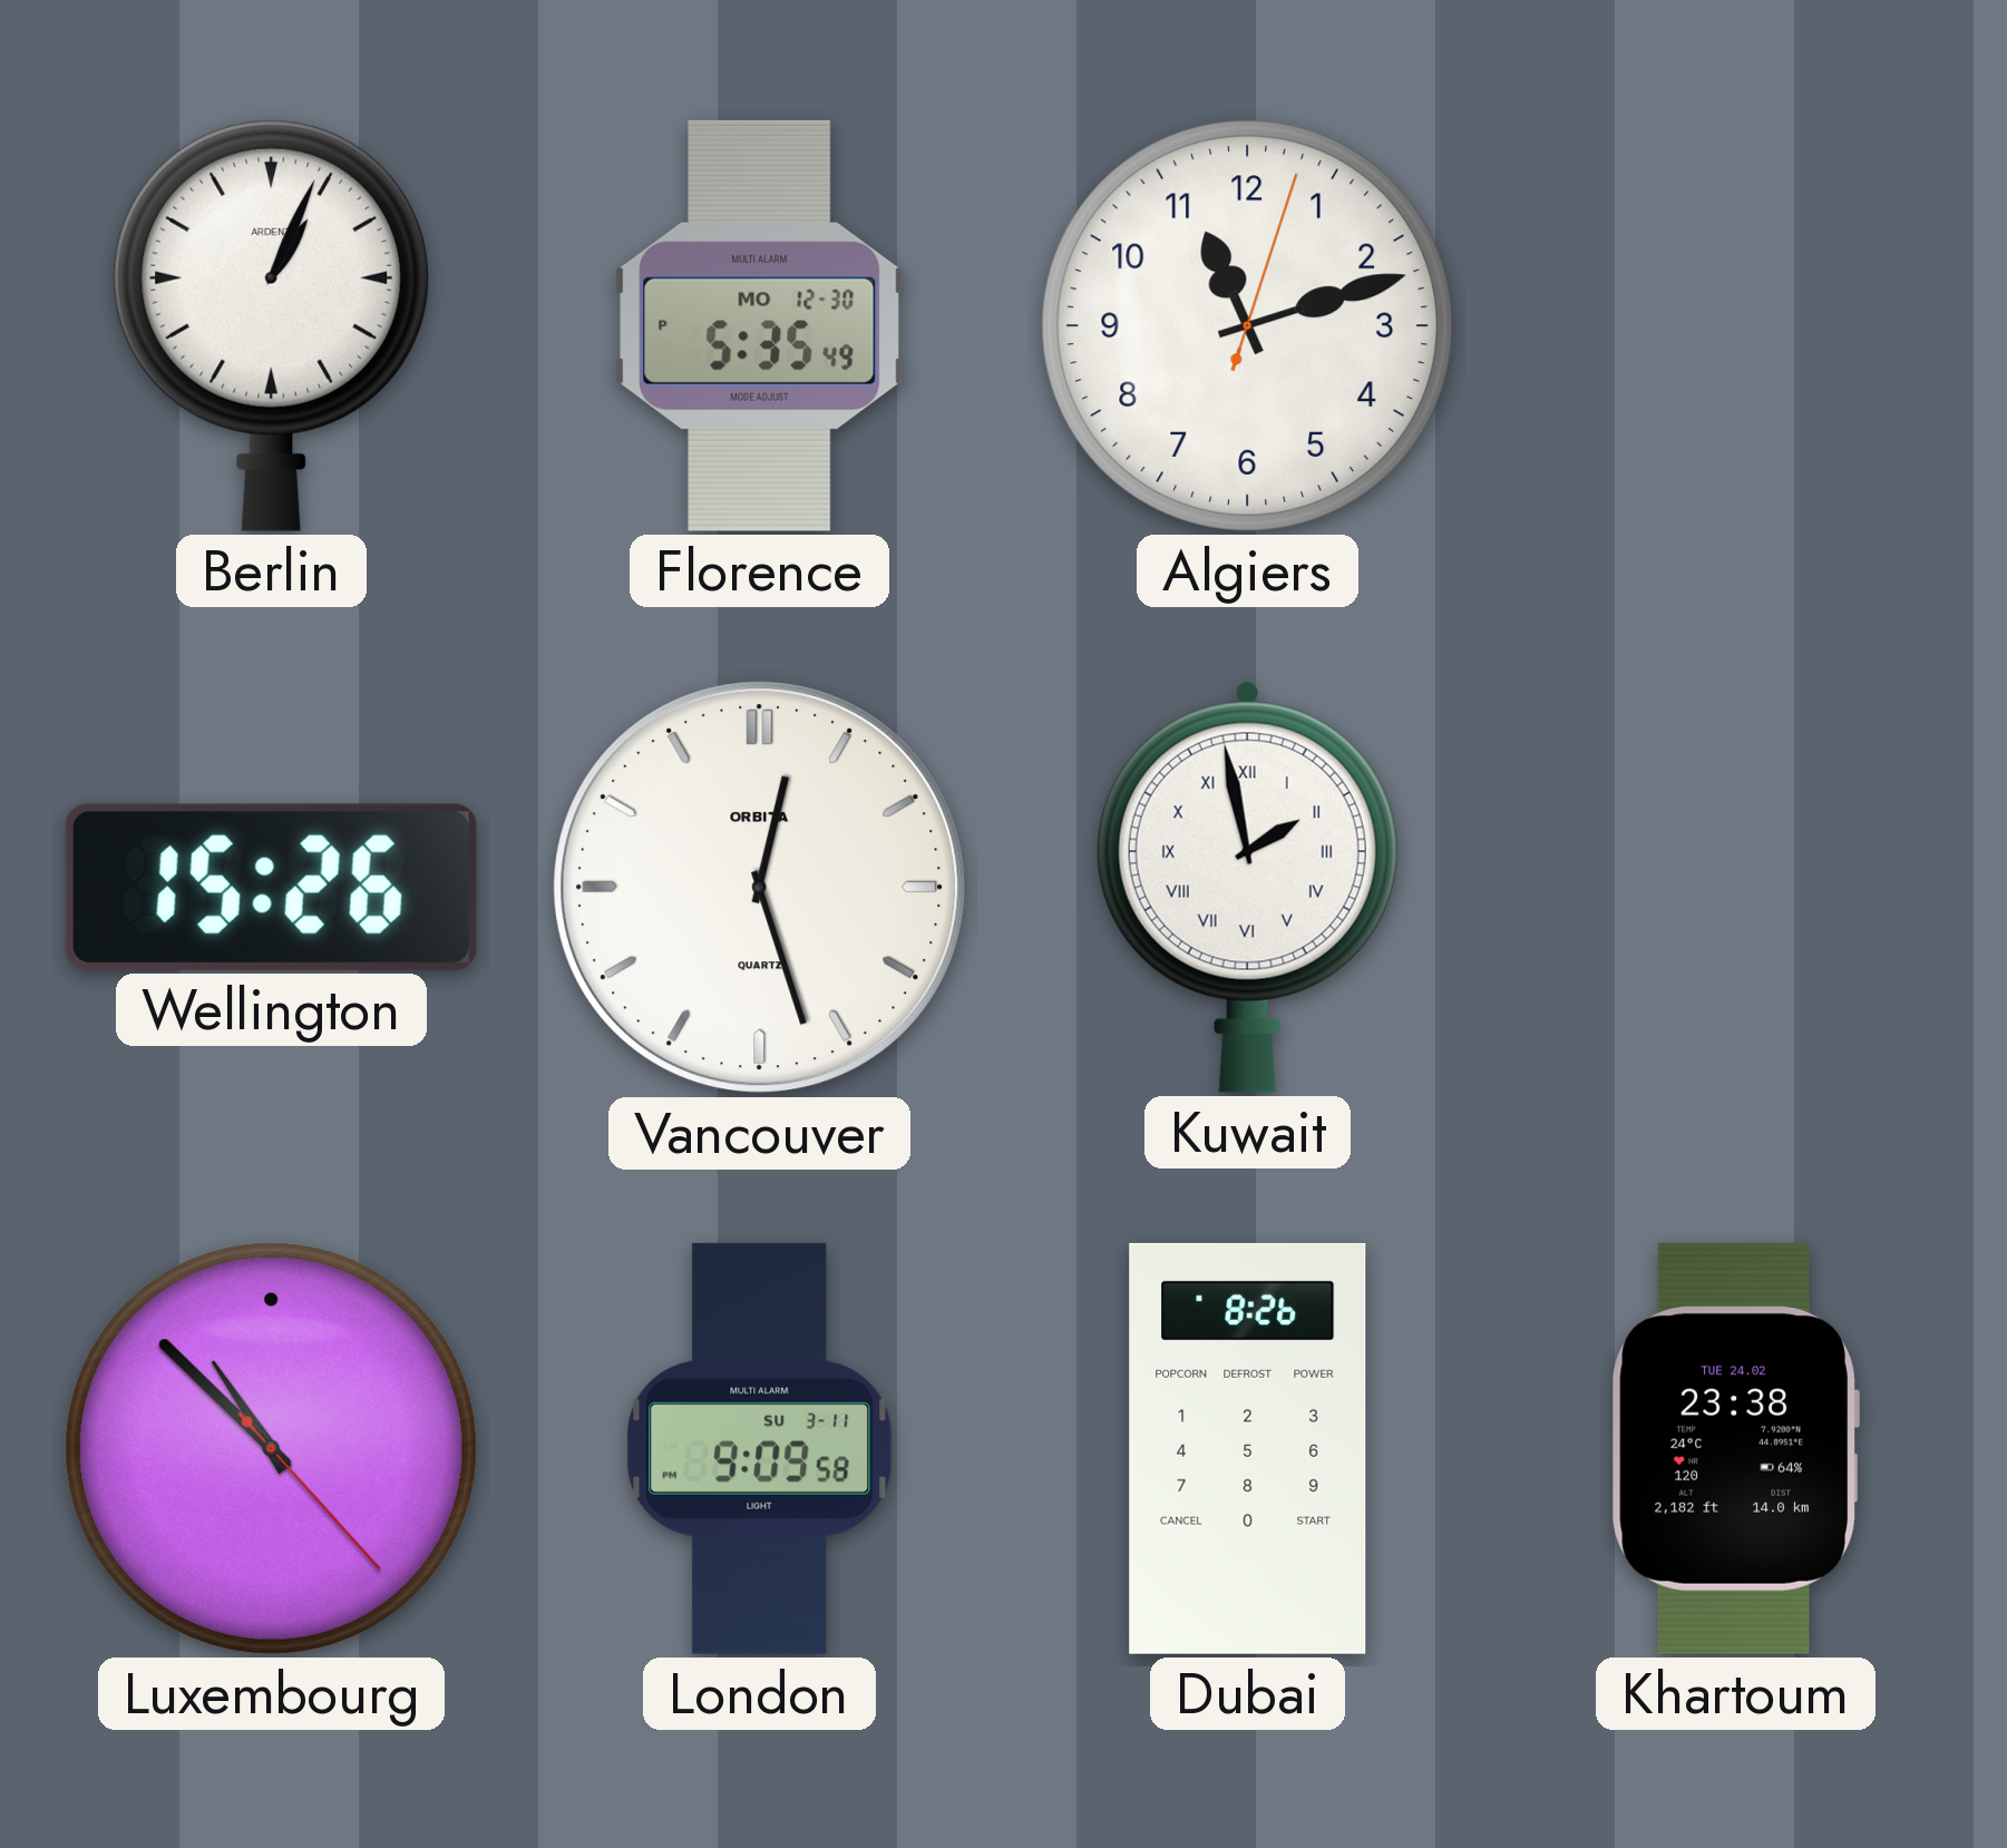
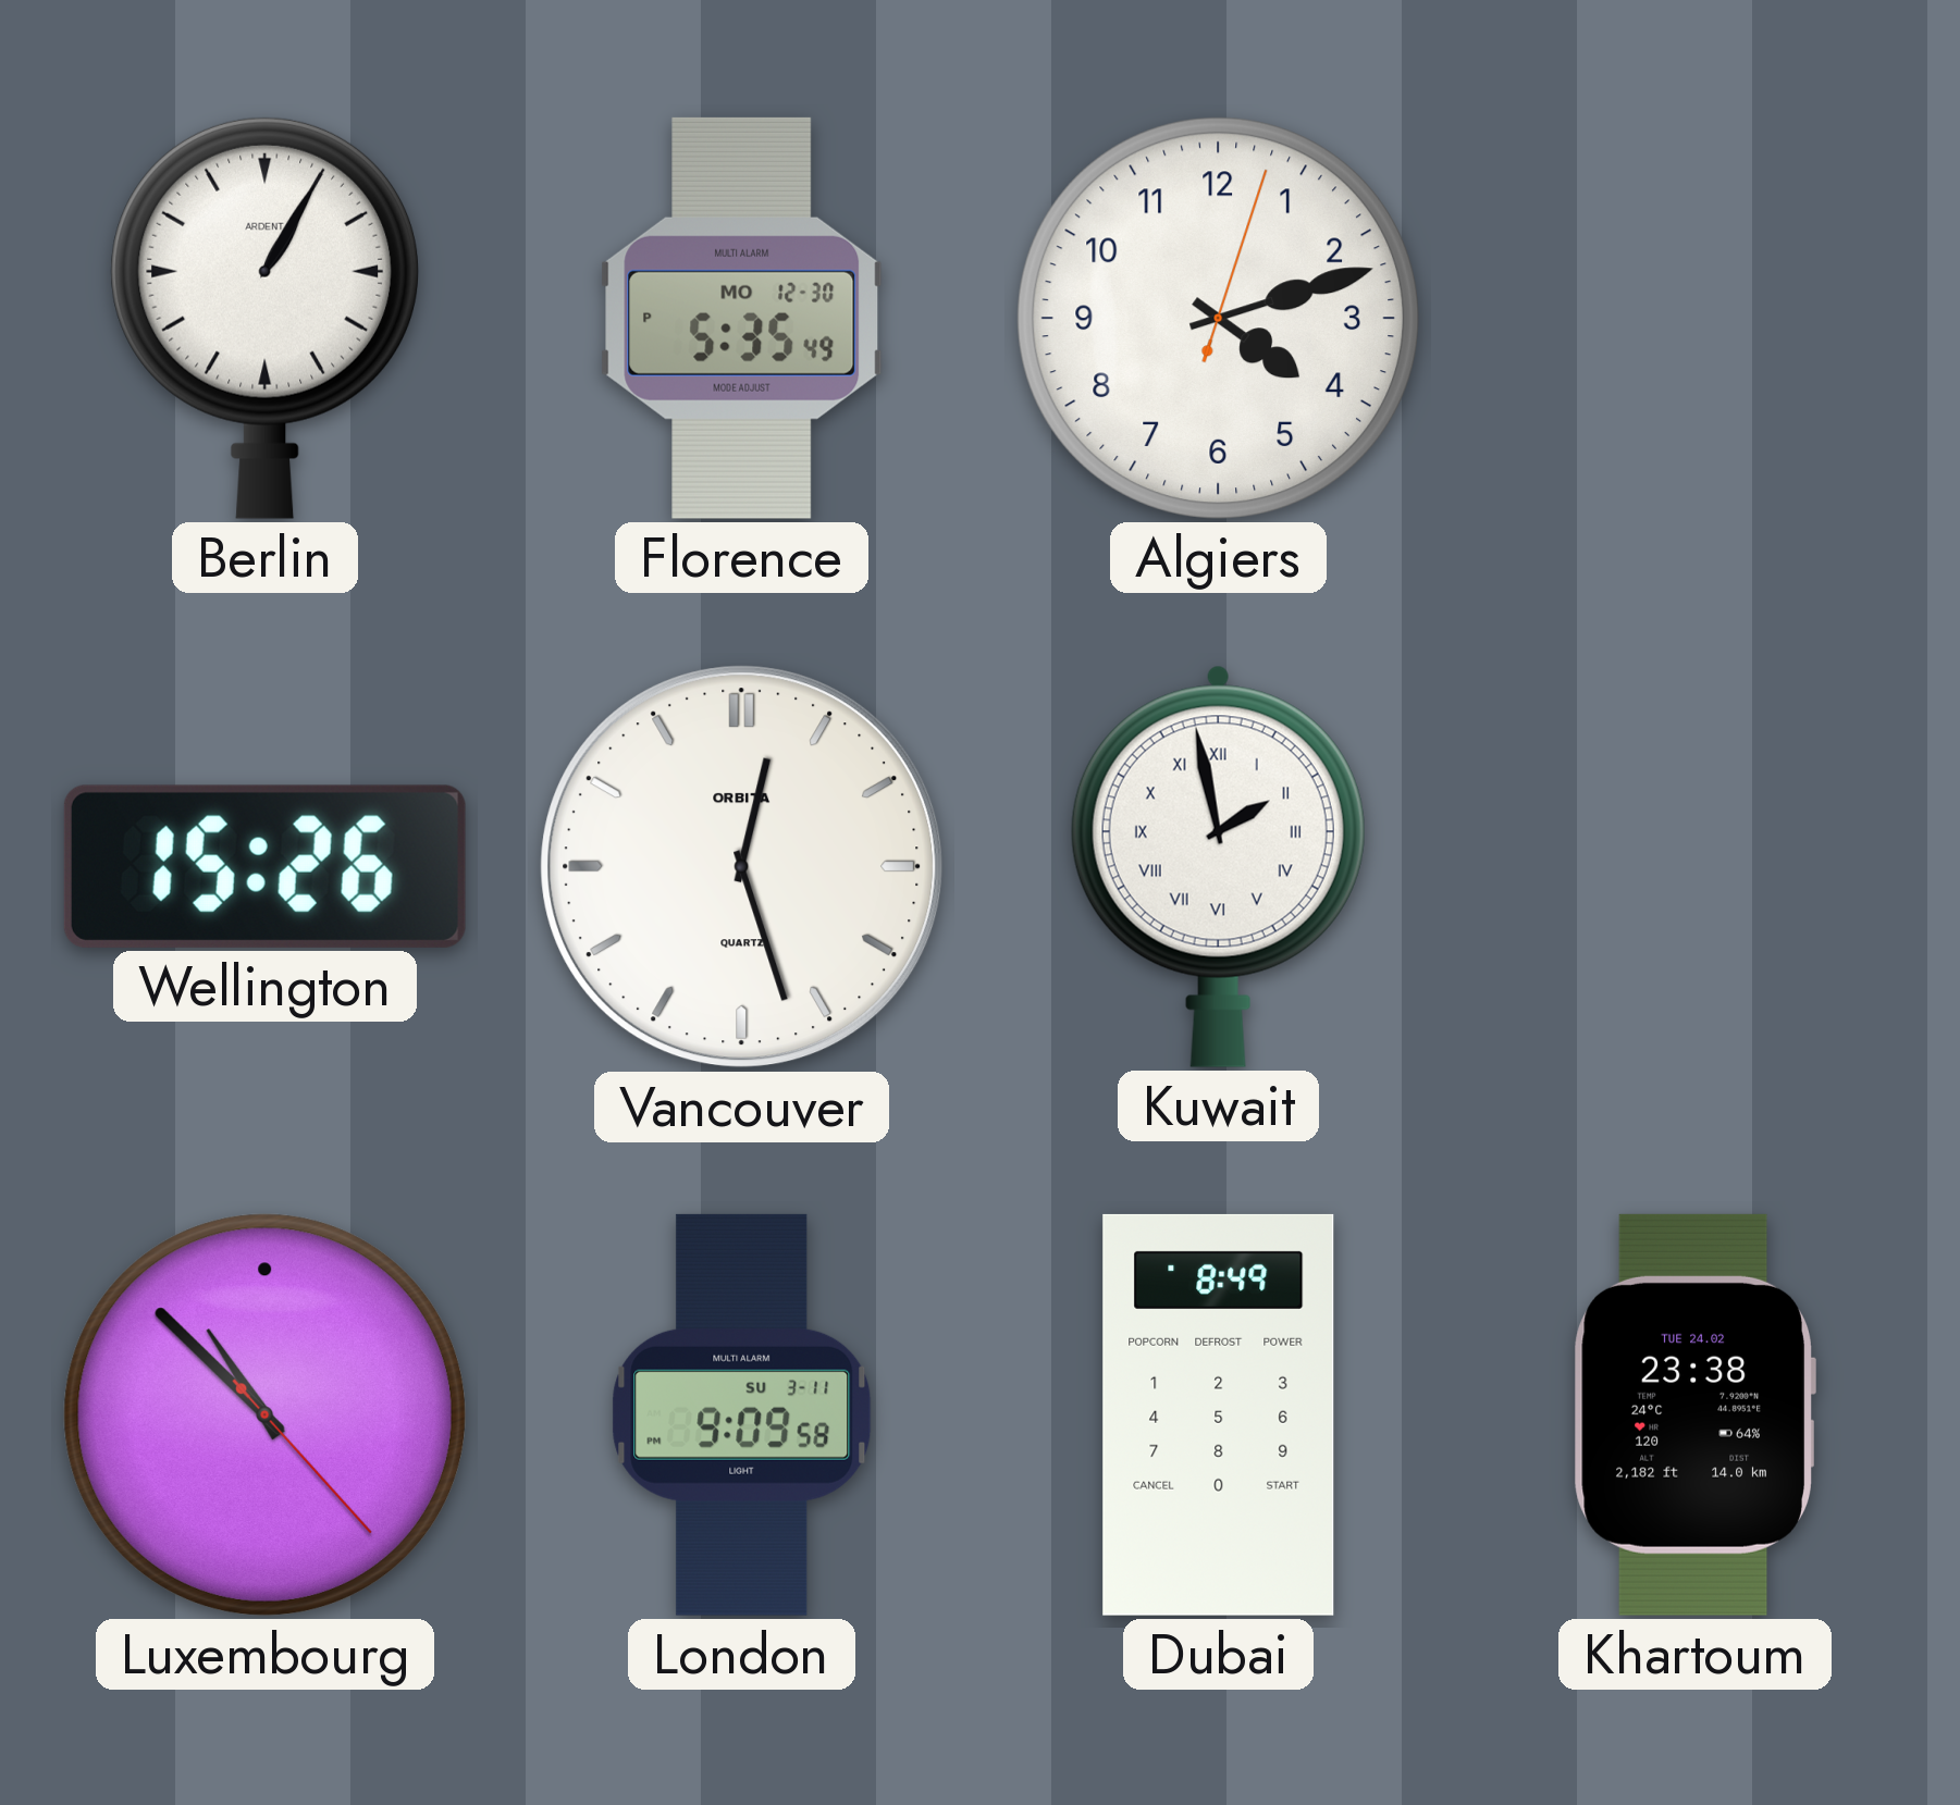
Berlin: 1:04 -> 1:05 (264, 318)
Algiers: 11:12 -> 4:12 (1218, 318)
Dubai: 8:26 -> 8:49 (1219, 1414)
